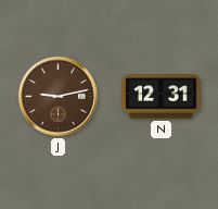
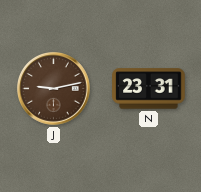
N: 12:31 -> 23:31 (149, 89)
